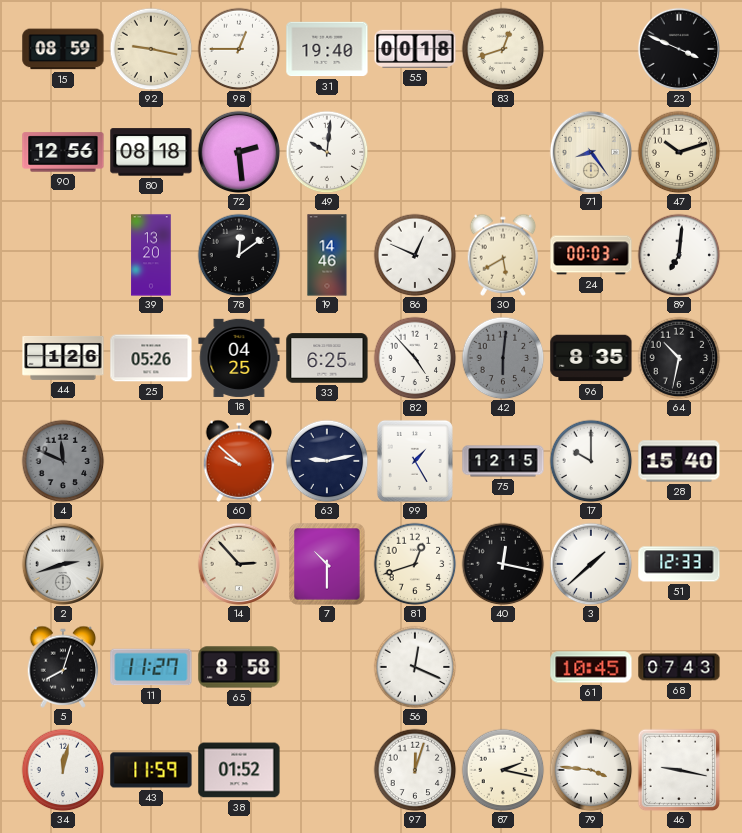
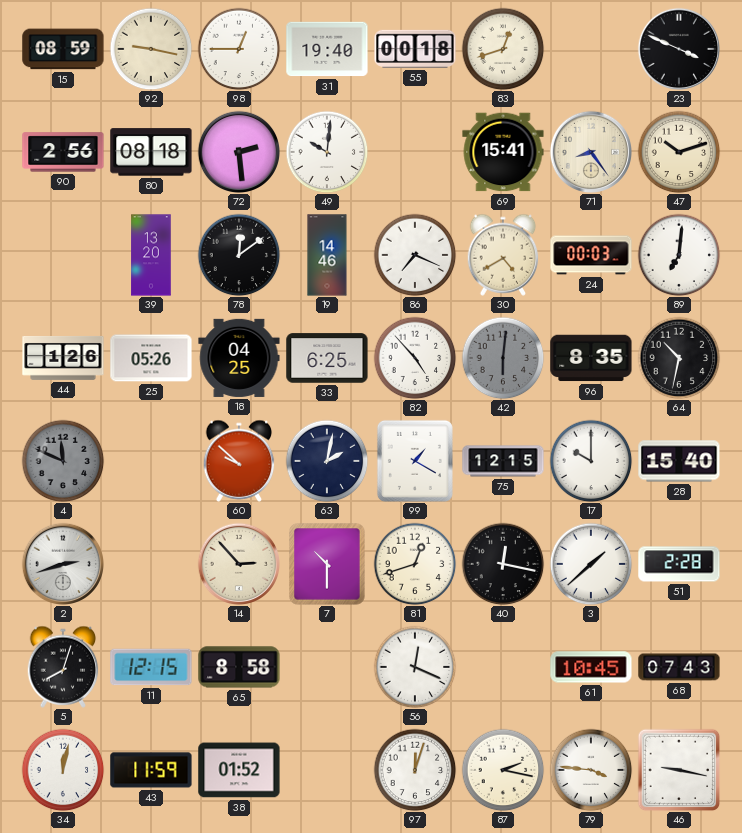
90: 12:56 -> 2:56 (63, 152)
69: none -> 15:41 (503, 152)
86: 12:49 -> 7:19 (415, 255)
30: 5:40 -> 4:40 (503, 255)
63: 9:13 -> 2:02 (327, 461)
99: 1:25 -> 1:20 (415, 461)
51: 12:33 -> 2:28 (679, 564)
11: 11:27 -> 12:15 (151, 667)
